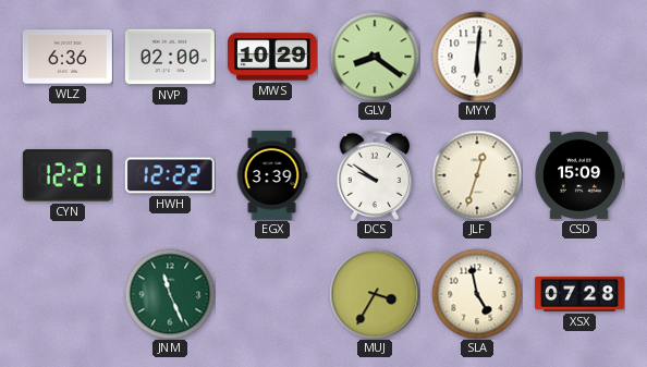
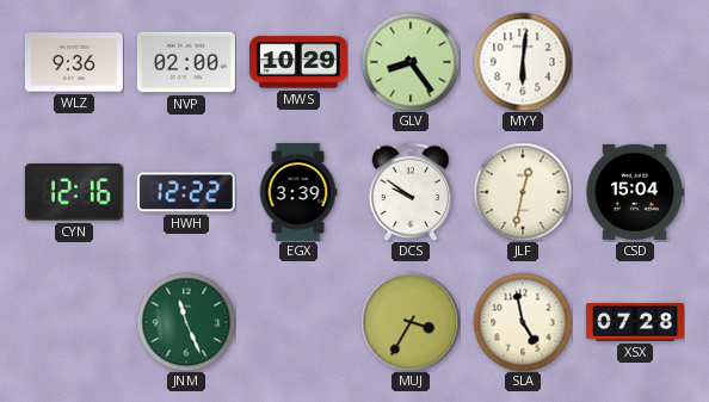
WLZ: 6:36 -> 9:36 (74, 62)
GLV: 8:21 -> 8:24 (411, 62)
CYN: 12:21 -> 12:16 (74, 192)
JLF: 12:33 -> 12:32 (523, 192)
CSD: 15:09 -> 15:04 (635, 192)
